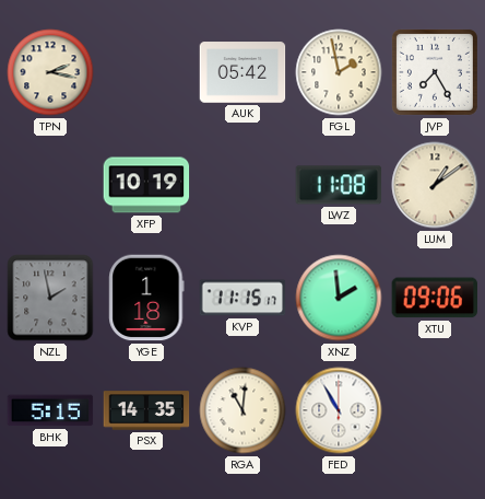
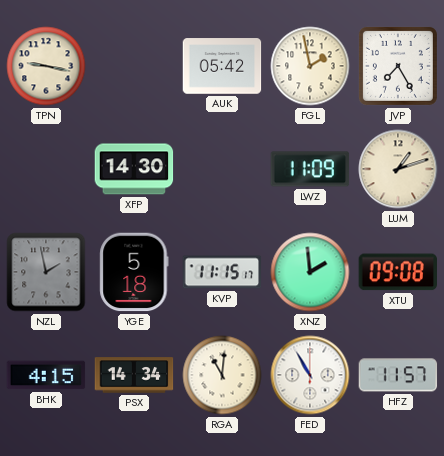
TPN: 2:17 -> 9:17 (46, 66)
XFP: 10:19 -> 14:30 (134, 169)
LWZ: 11:08 -> 11:09 (310, 169)
LUM: 1:09 -> 1:12 (398, 169)
YGE: 1:18 -> 5:18 (134, 272)
XTU: 09:06 -> 09:08 (397, 272)
BHK: 5:15 -> 4:15 (46, 375)
PSX: 14:35 -> 14:34 (134, 375)
HFZ: none -> 11:57 (398, 375)
